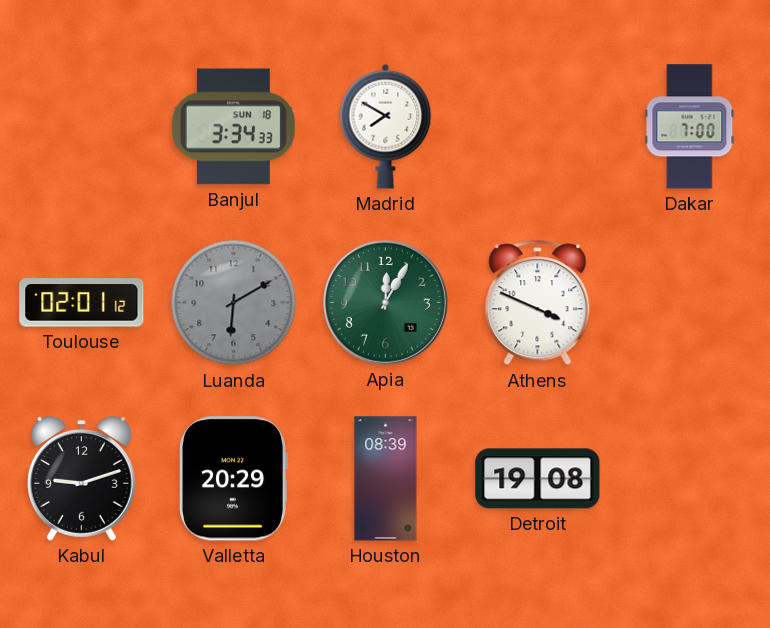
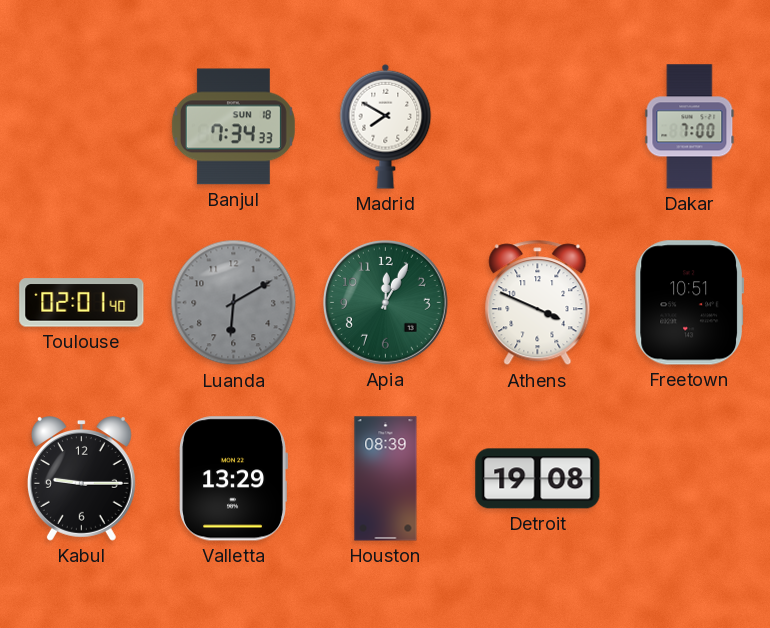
Banjul: 3:34 -> 7:34 (233, 127)
Toulouse: 02:01:12 -> 02:01:40 (82, 303)
Freetown: none -> 10:51 (690, 303)
Kabul: 9:12 -> 9:15 (81, 479)
Valletta: 20:29 -> 13:29 (233, 479)
